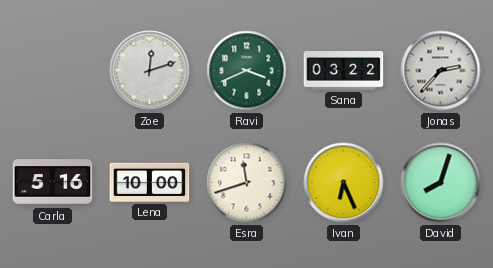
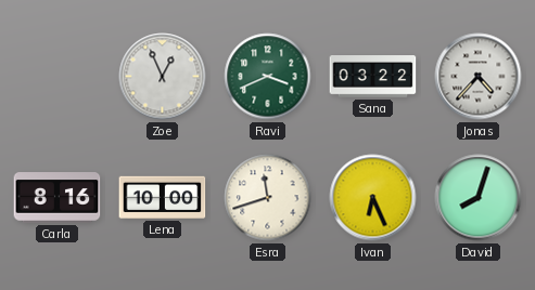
Zoe: 12:12 -> 12:56 (163, 77)
Jonas: 2:37 -> 4:37 (479, 77)
Carla: 5:16 -> 8:16 (58, 198)
